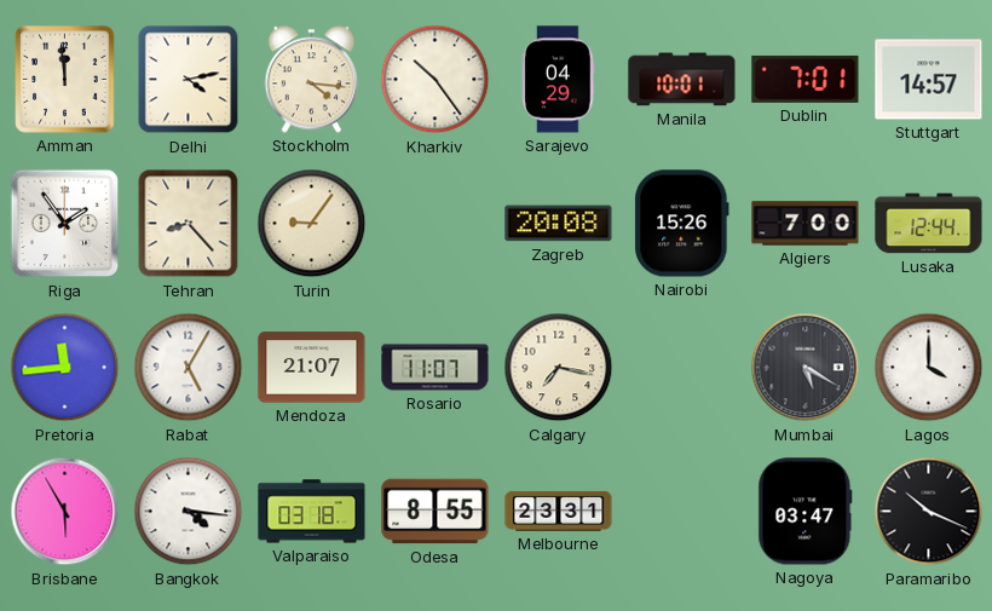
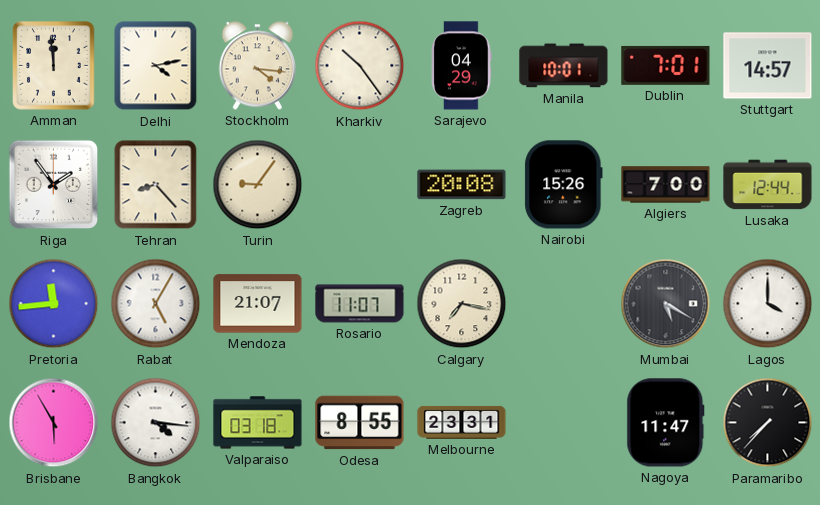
Nagoya: 03:47 -> 11:47 (666, 423)
Paramaribo: 10:19 -> 7:37 (768, 423)
